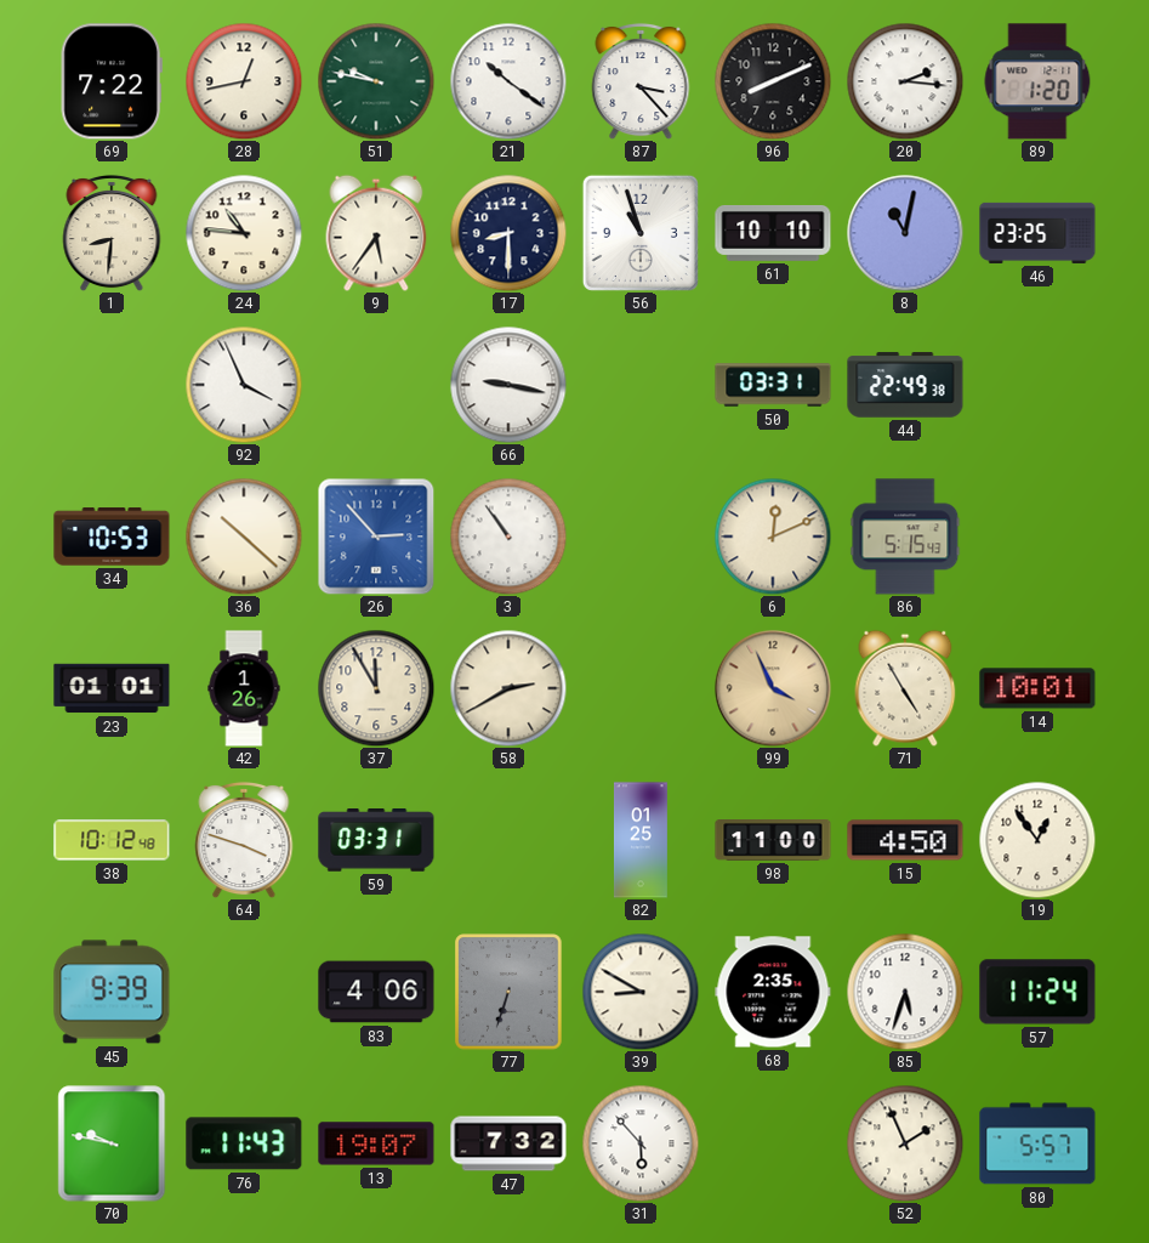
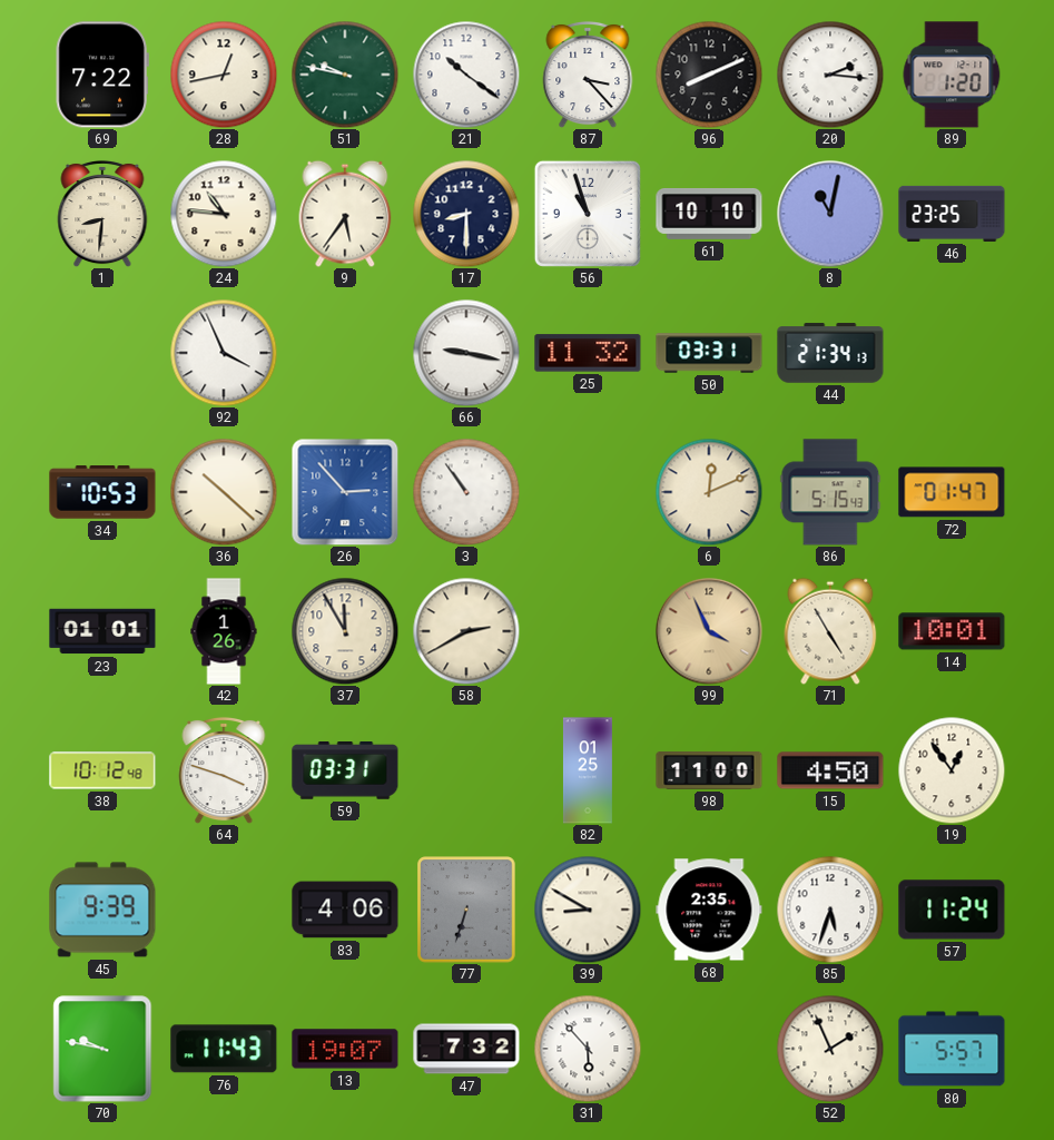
25: none -> 11:32 (588, 353)
44: 22:49 -> 21:34 (830, 353)
72: none -> 01:47 (952, 492)
